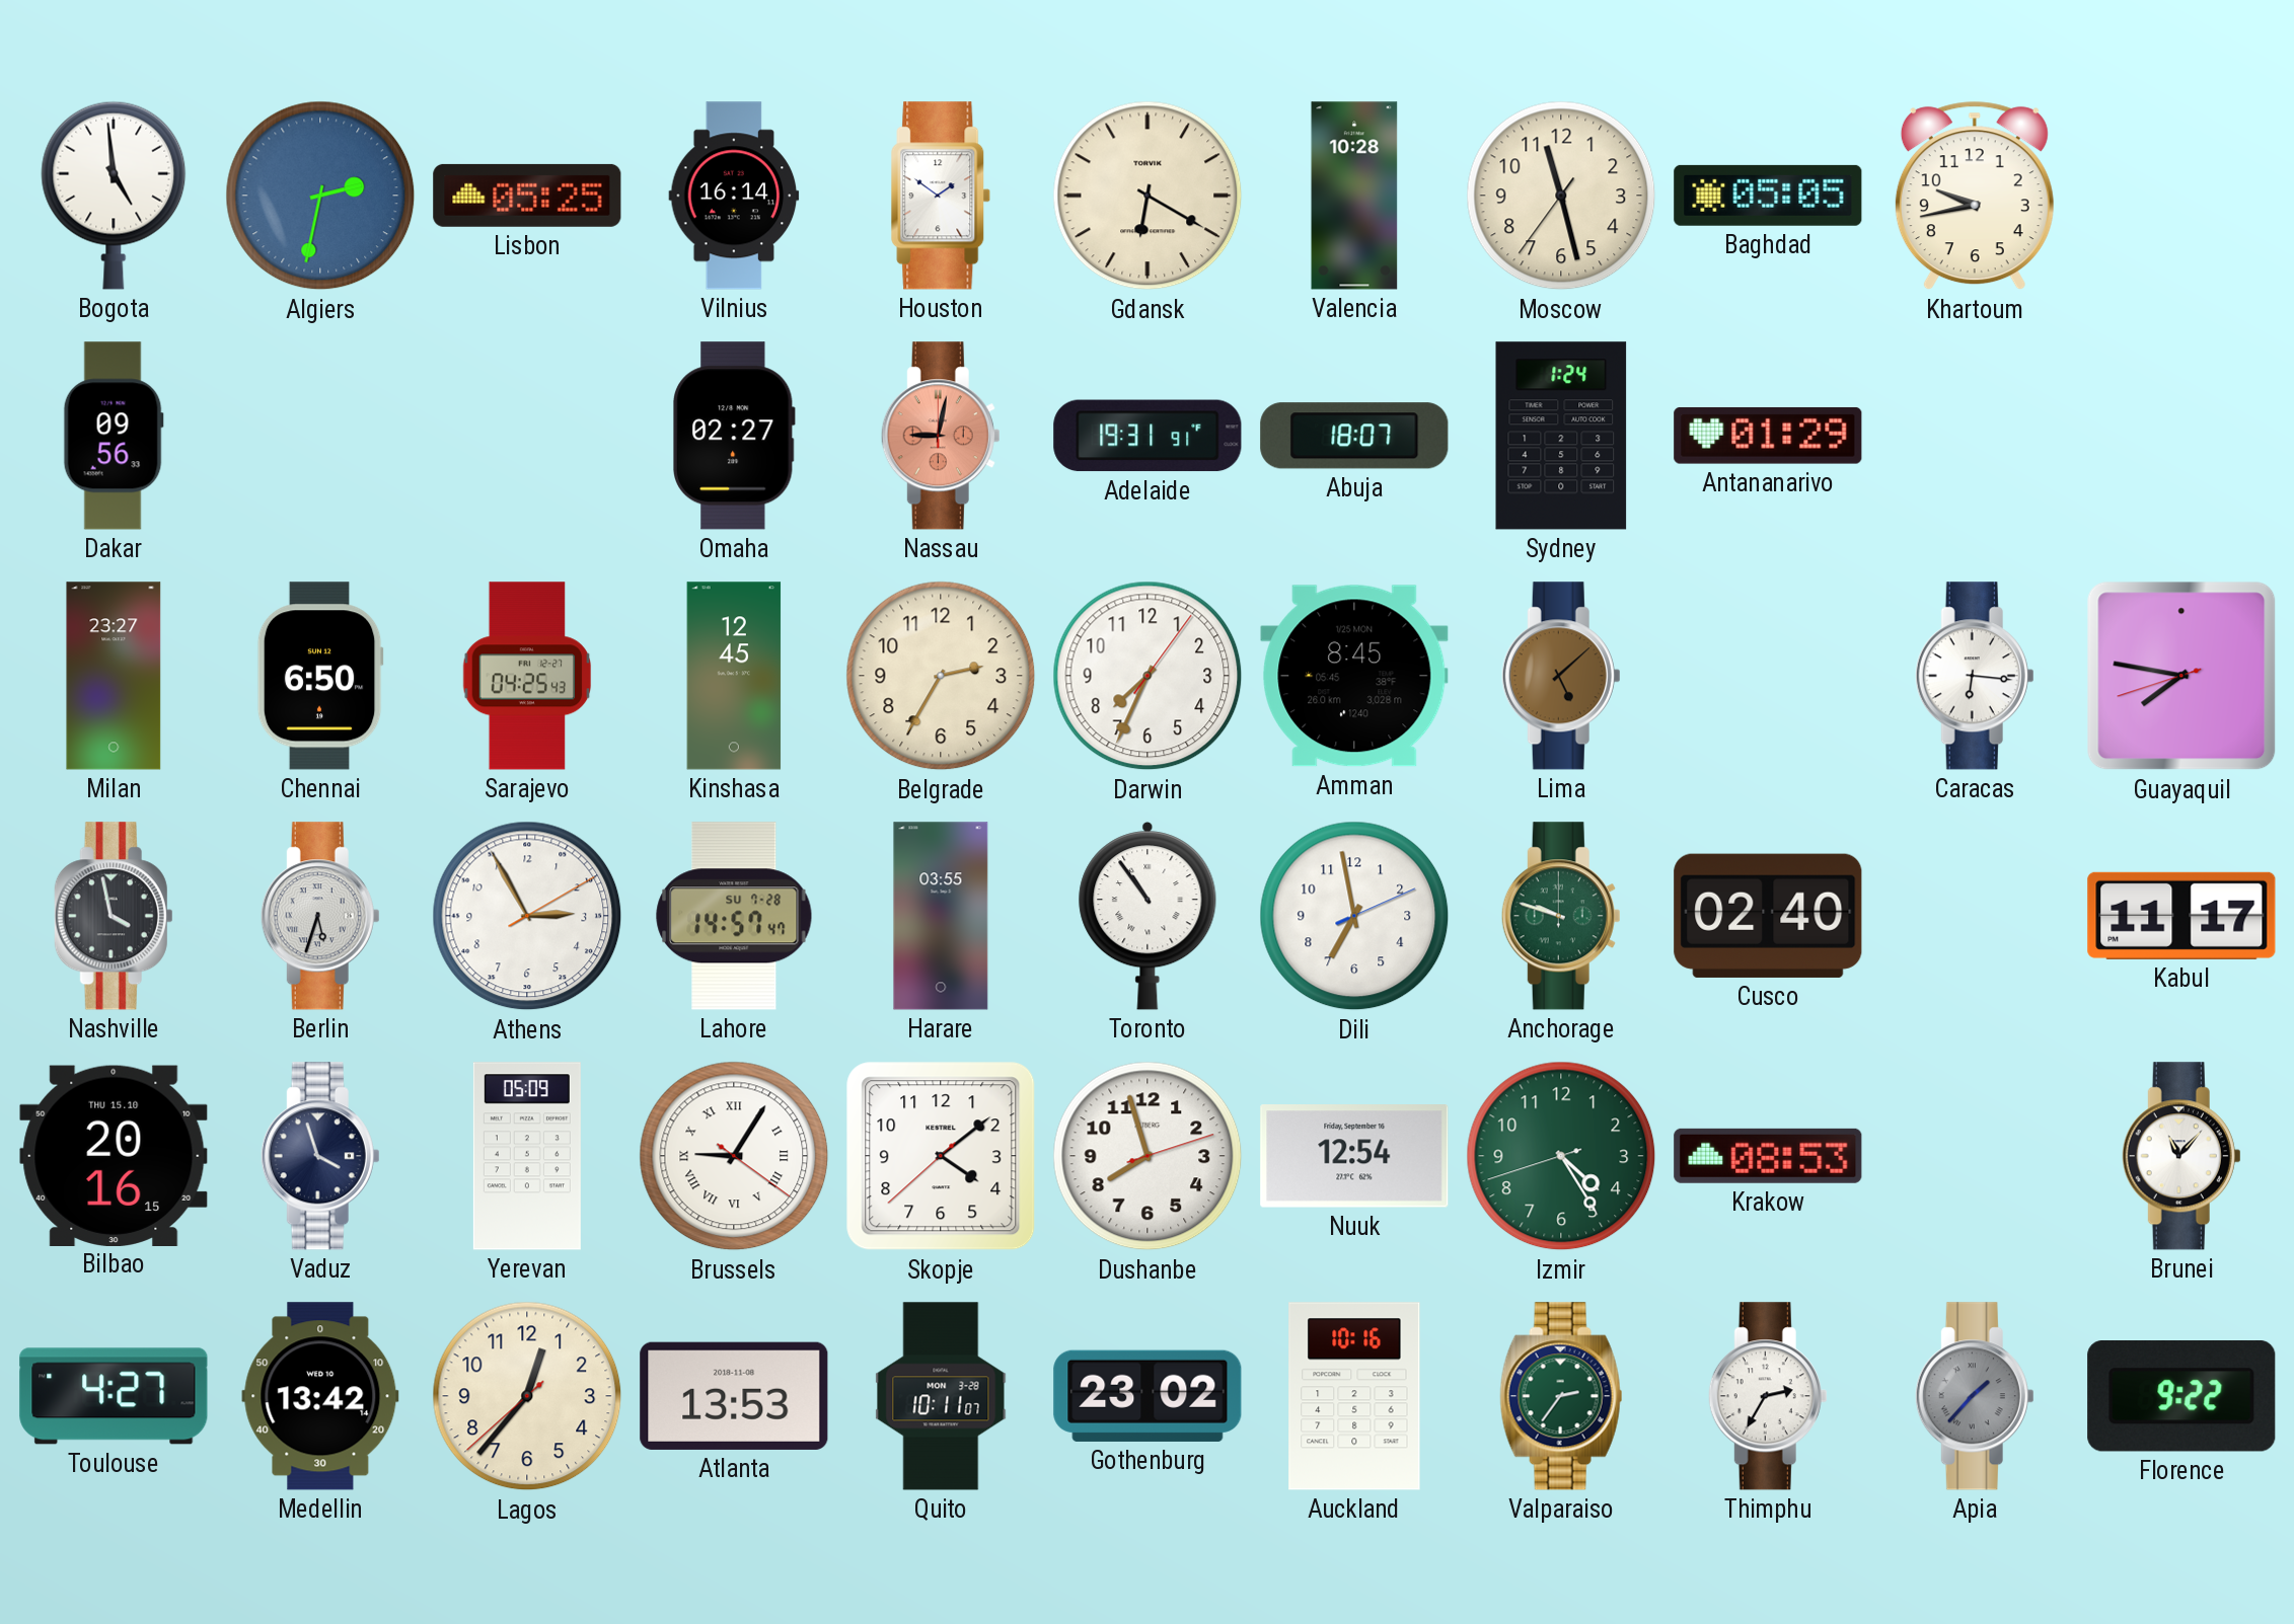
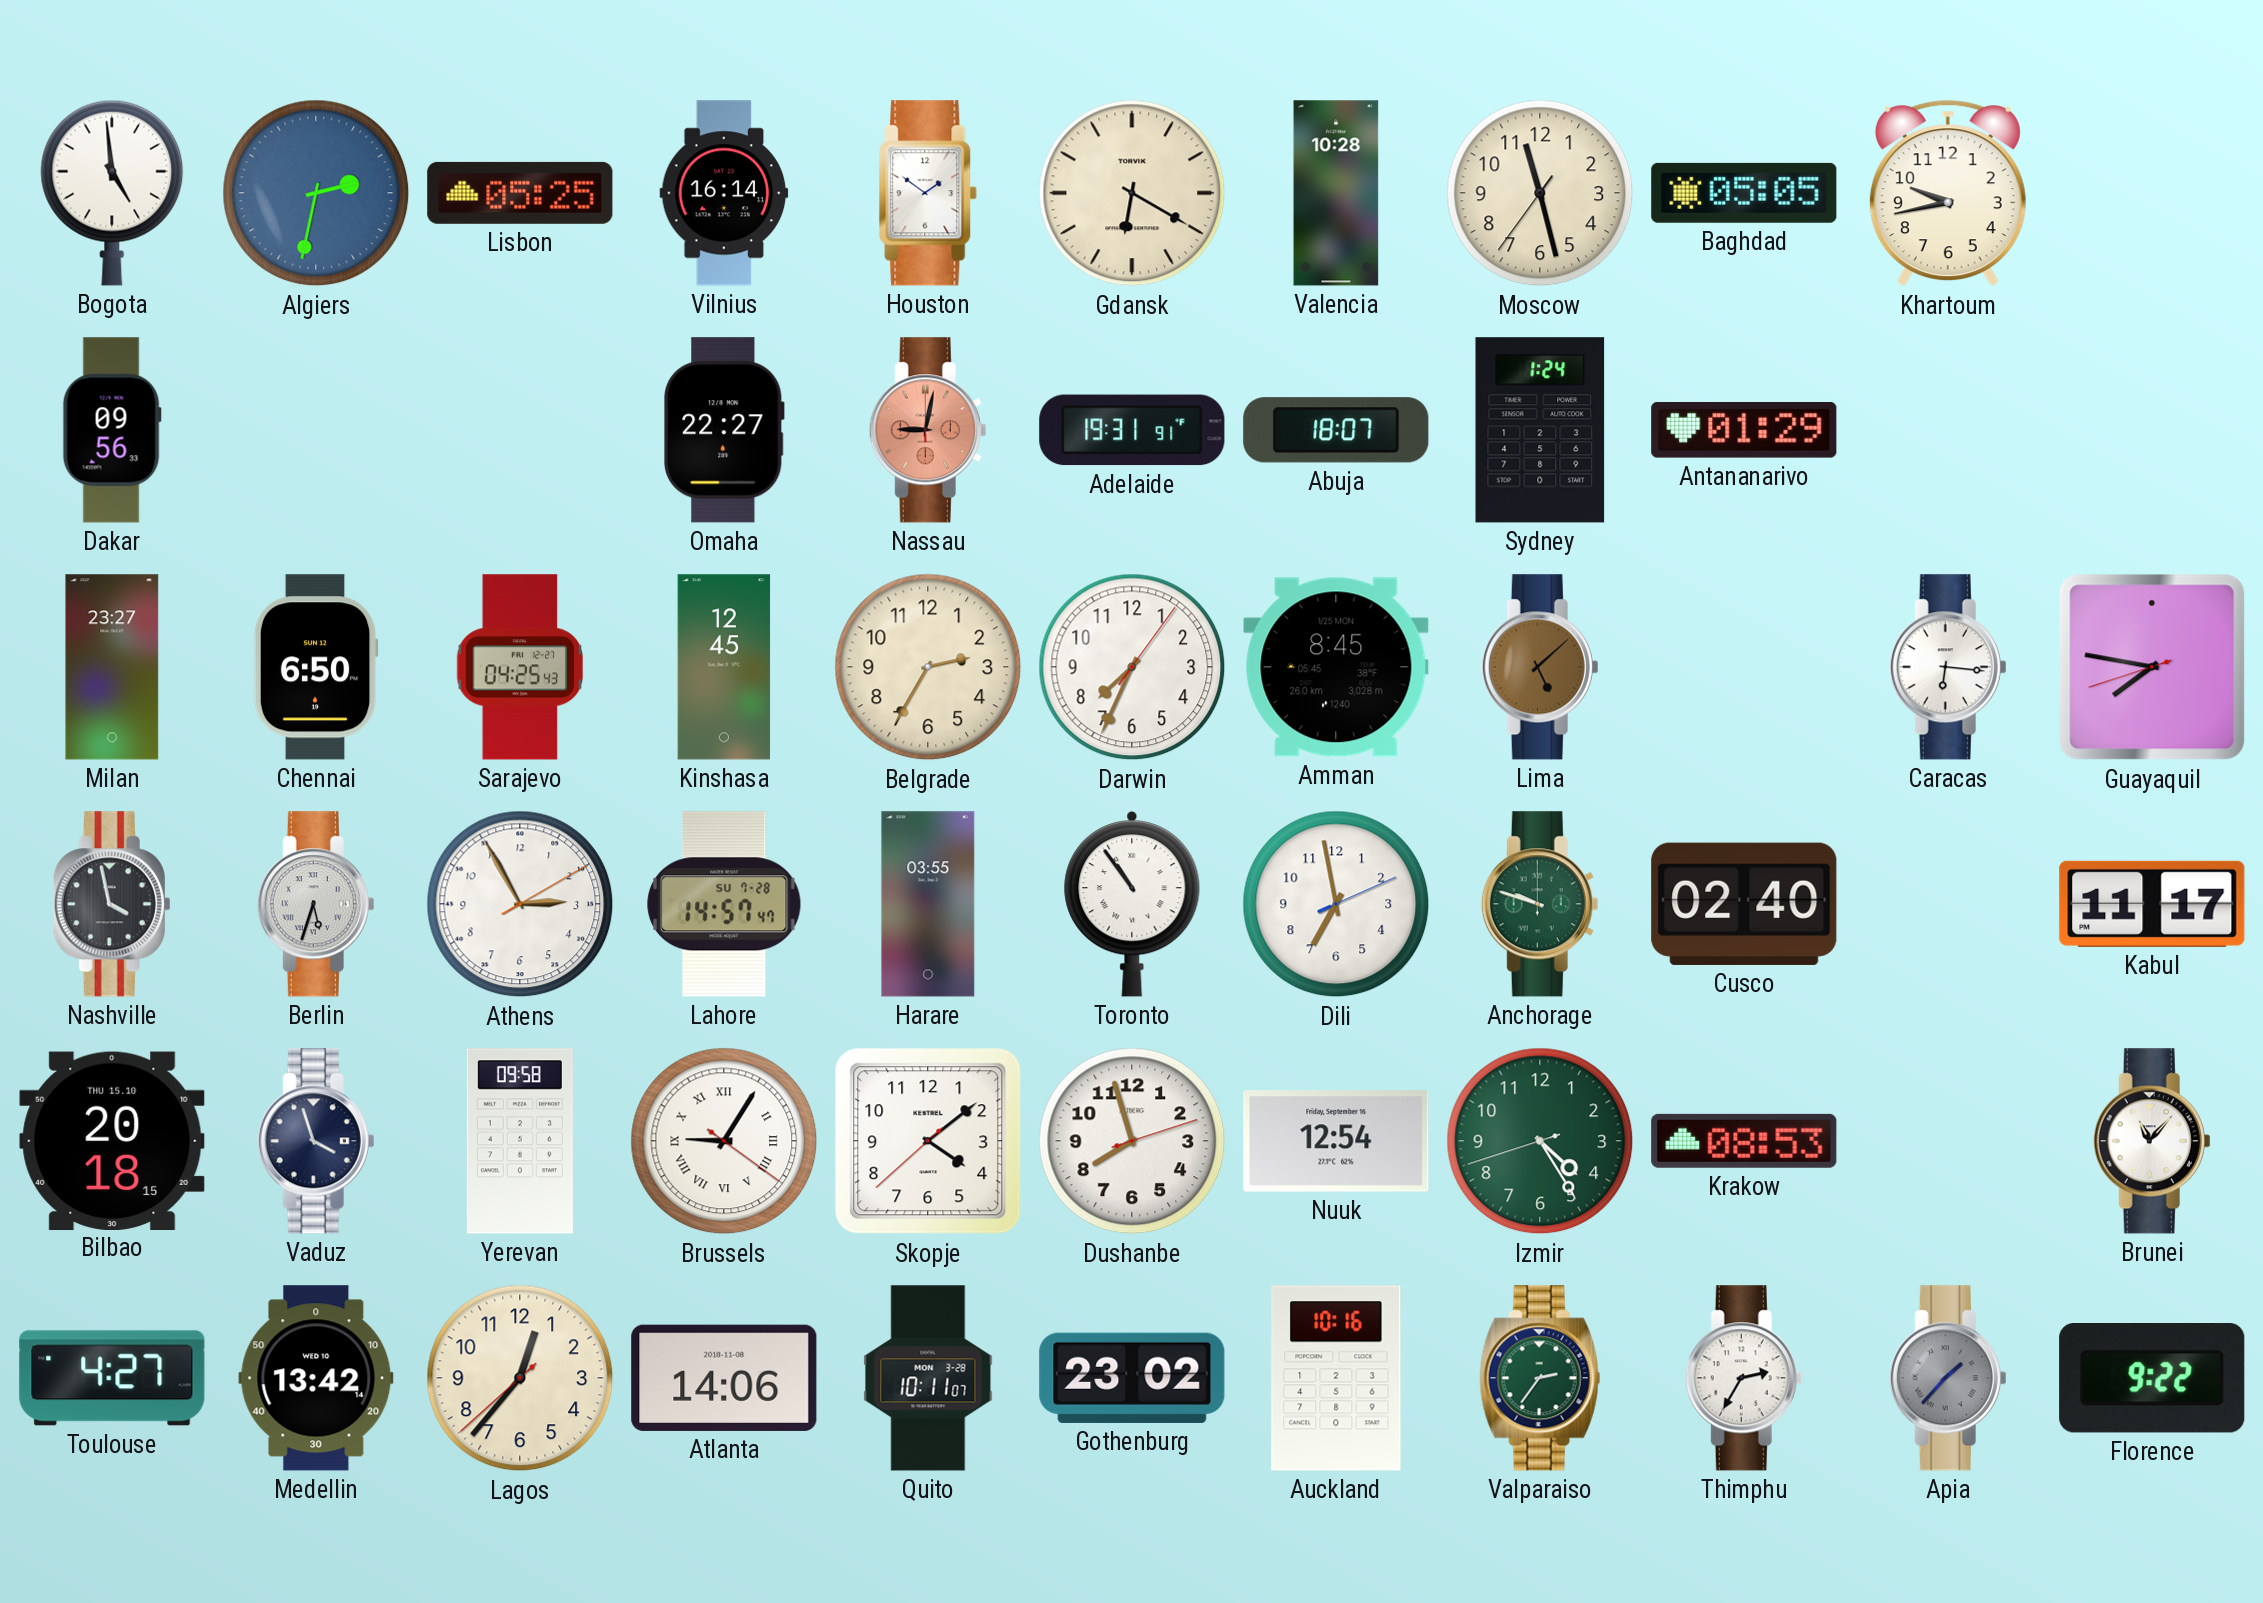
Omaha: 02:27 -> 22:27 (725, 430)
Bilbao: 20:16 -> 20:18 (112, 1140)
Yerevan: 05:09 -> 09:58 (520, 1141)
Atlanta: 13:53 -> 14:06 (724, 1378)
